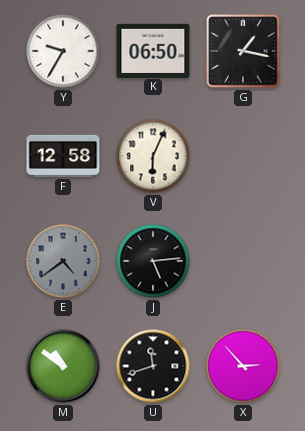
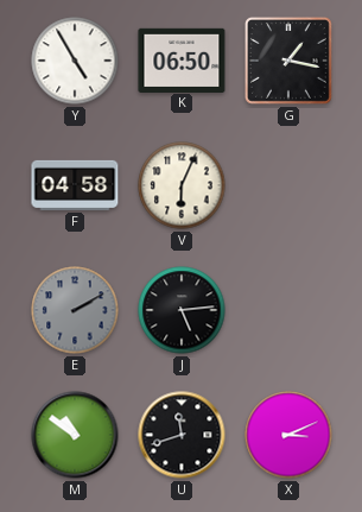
Y: 9:35 -> 4:55 (75, 61)
F: 12:58 -> 04:58 (75, 185)
E: 4:39 -> 2:10 (75, 310)
X: 2:53 -> 3:11 (288, 435)
